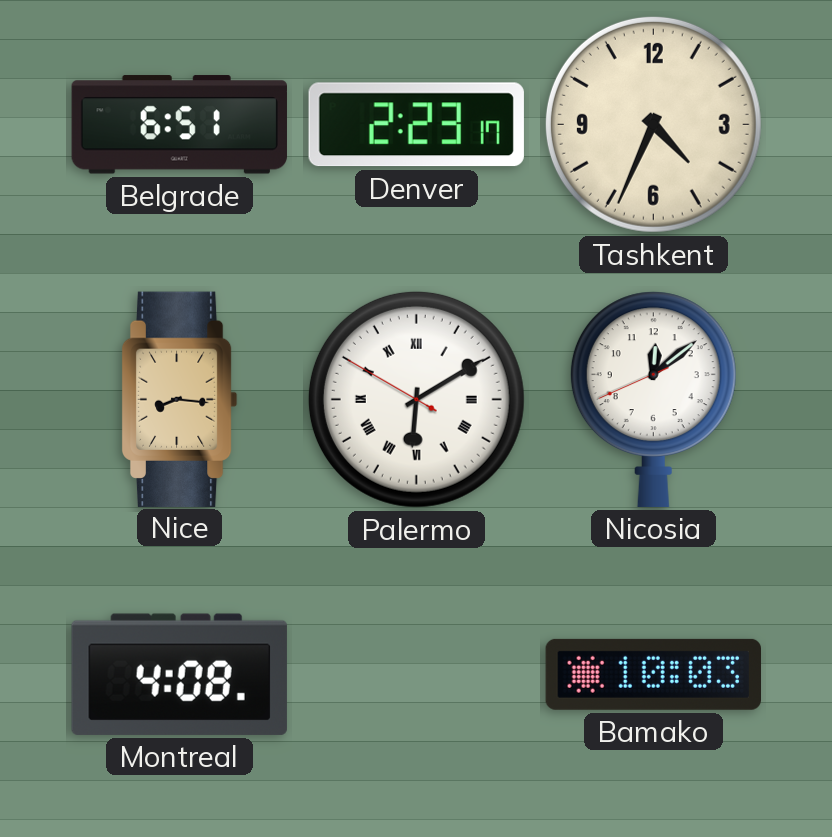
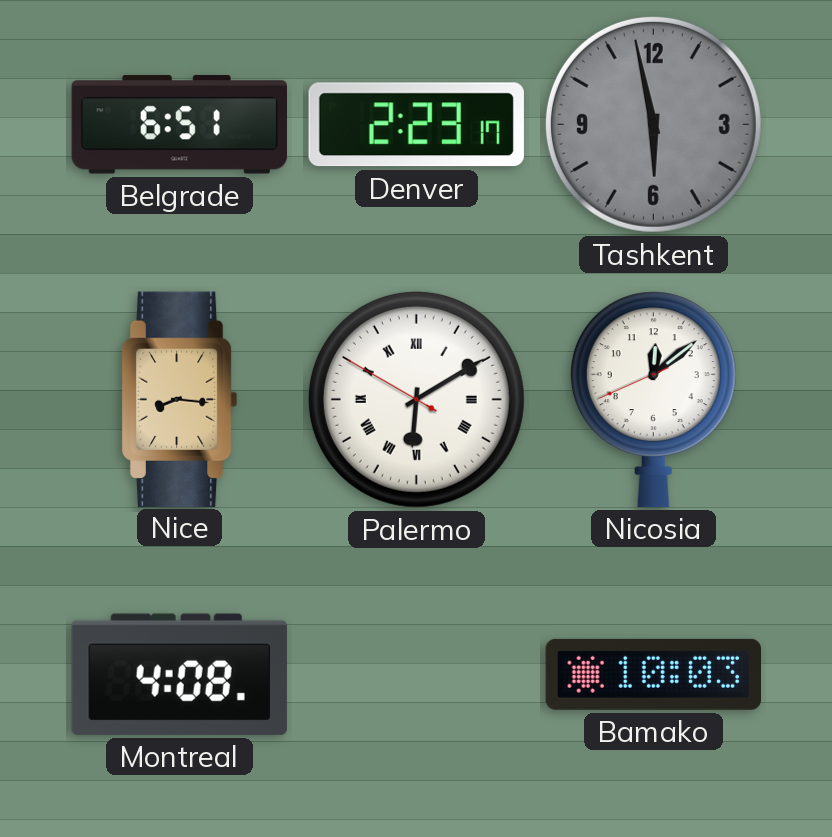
Tashkent: 4:34 -> 5:58 (653, 124)
Tashkent dial: cream -> grey (653, 124)
